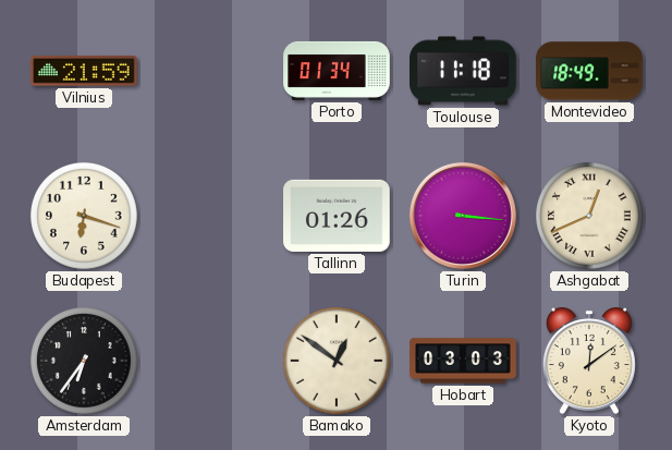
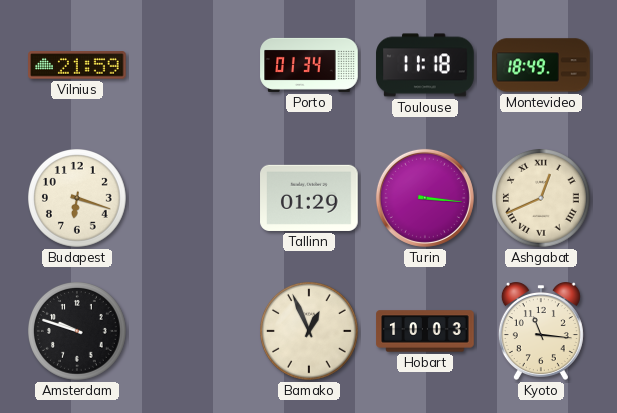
Tallinn: 01:26 -> 01:29 (309, 198)
Amsterdam: 6:36 -> 9:48 (78, 332)
Bamako: 12:51 -> 12:56 (310, 332)
Hobart: 03:03 -> 10:03 (425, 331)
Kyoto: 12:09 -> 11:16 (541, 332)
